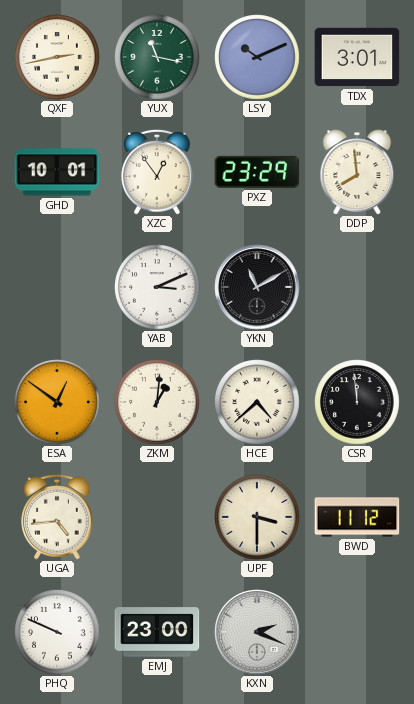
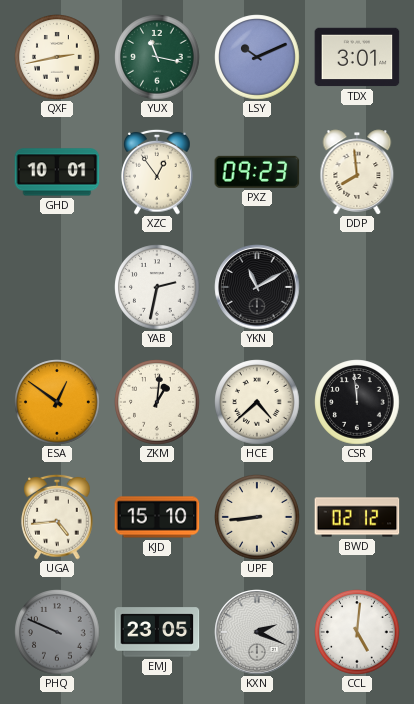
PXZ: 23:29 -> 09:23 (257, 172)
YAB: 3:11 -> 2:32 (157, 287)
KJD: none -> 15:10 (157, 517)
UPF: 3:30 -> 8:44 (257, 517)
BWD: 11:12 -> 02:12 (357, 517)
PHQ dial: white -> grey (57, 632)
EMJ: 23:00 -> 23:05 (157, 632)
CCL: none -> 5:01 (357, 632)
